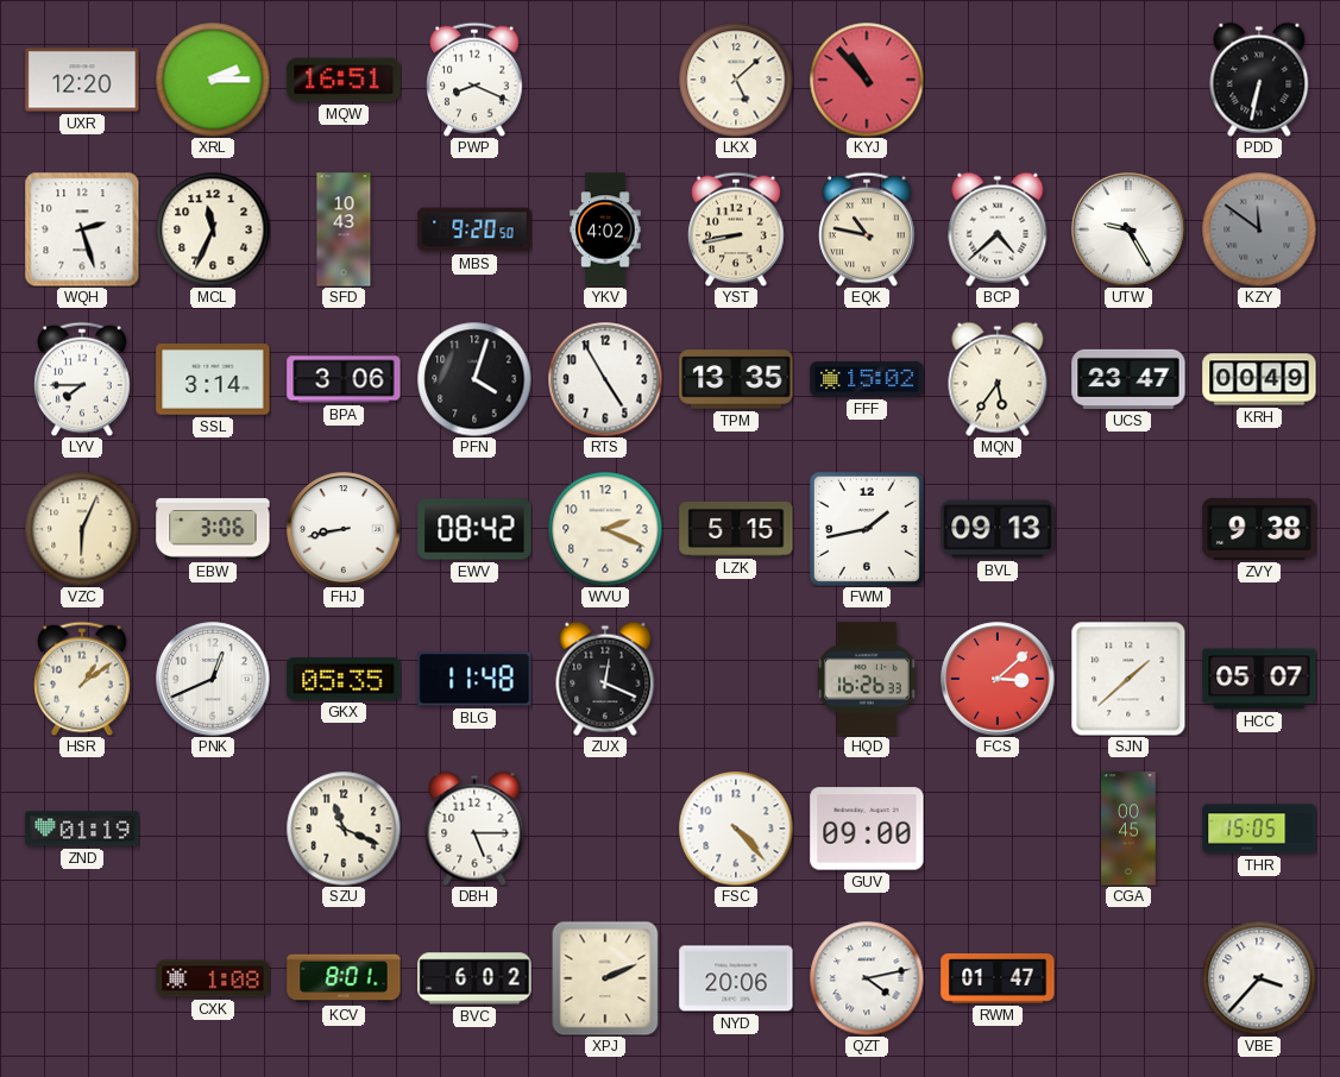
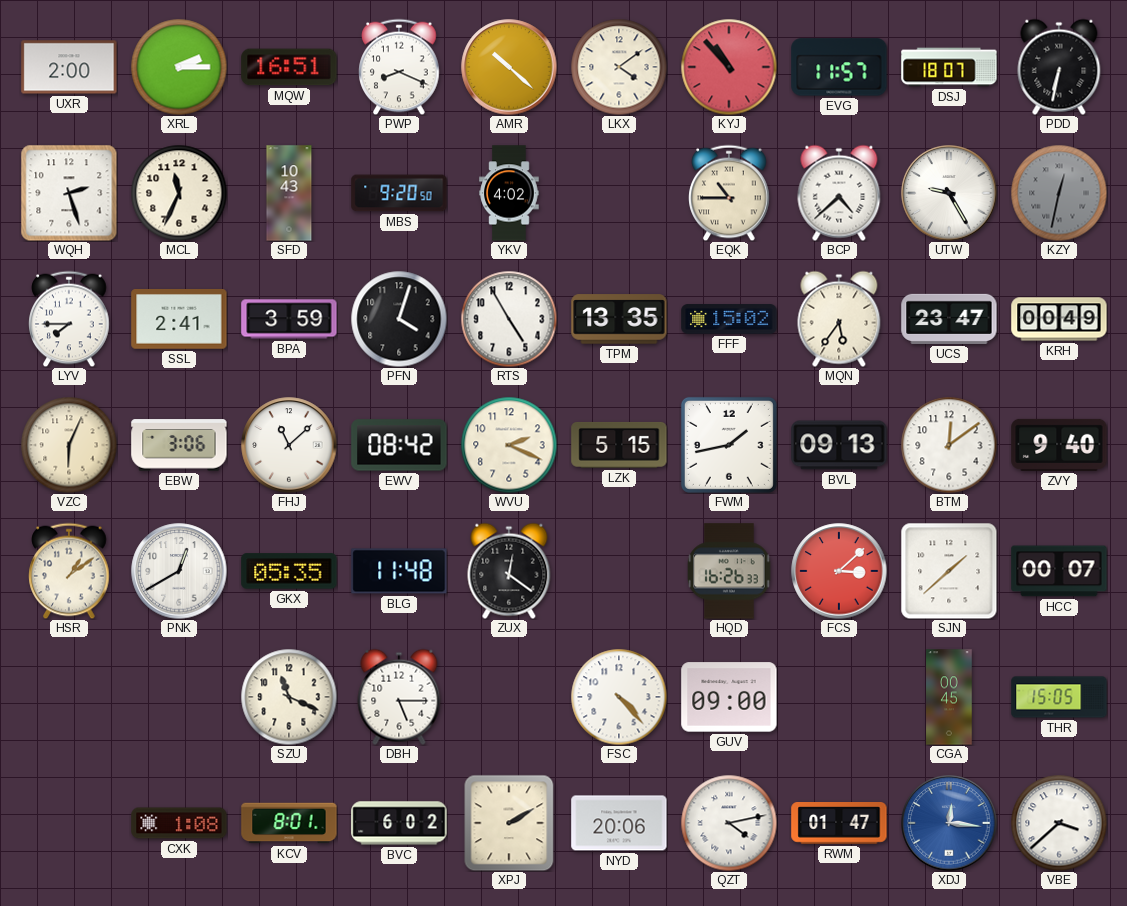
UXR: 12:20 -> 2:00 (69, 67)
AMR: none -> 10:22 (509, 67)
LKX: 5:08 -> 4:09 (619, 67)
EVG: none -> 11:57 (839, 67)
DSJ: none -> 18:07 (949, 67)
YST: 8:43 -> none (736, 229)
EQK: 10:47 -> 10:45 (729, 193)
KZY: 11:51 -> 12:32 (1059, 193)
SSL: 3:14 -> 2:41 (179, 320)
BPA: 3:06 -> 3:59 (289, 319)
FHJ: 8:43 -> 11:08 (289, 445)
BTM: none -> 12:09 (949, 445)
ZVY: 9:38 -> 9:40 (1059, 445)
PNK: 12:41 -> 12:40 (179, 571)
ZUX: 12:19 -> 12:21 (509, 571)
HCC: 05:07 -> 00:07 (1059, 571)
ZND: 01:19 -> none (82, 829)
XPJ: 2:11 -> 2:10 (509, 823)
XDJ: none -> 12:16 (949, 823)
VBE: 3:37 -> 3:38 (1059, 823)
